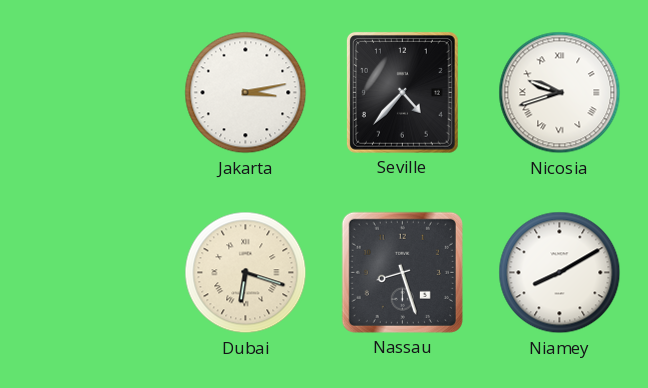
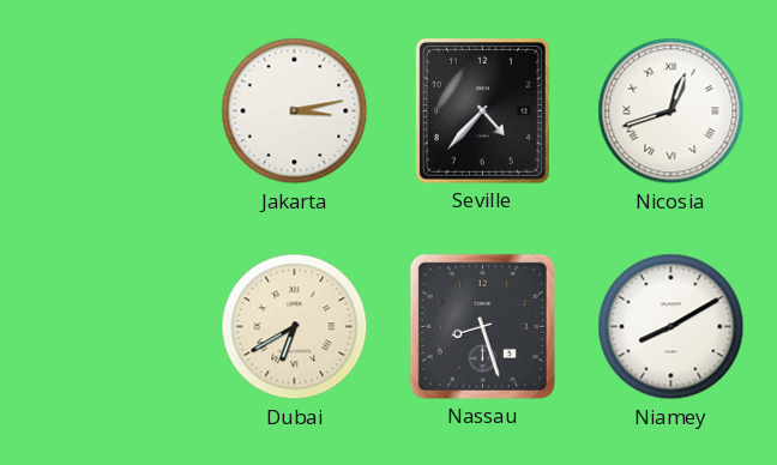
Nicosia: 9:42 -> 12:42 (671, 111)
Dubai: 6:18 -> 6:40 (295, 327)
